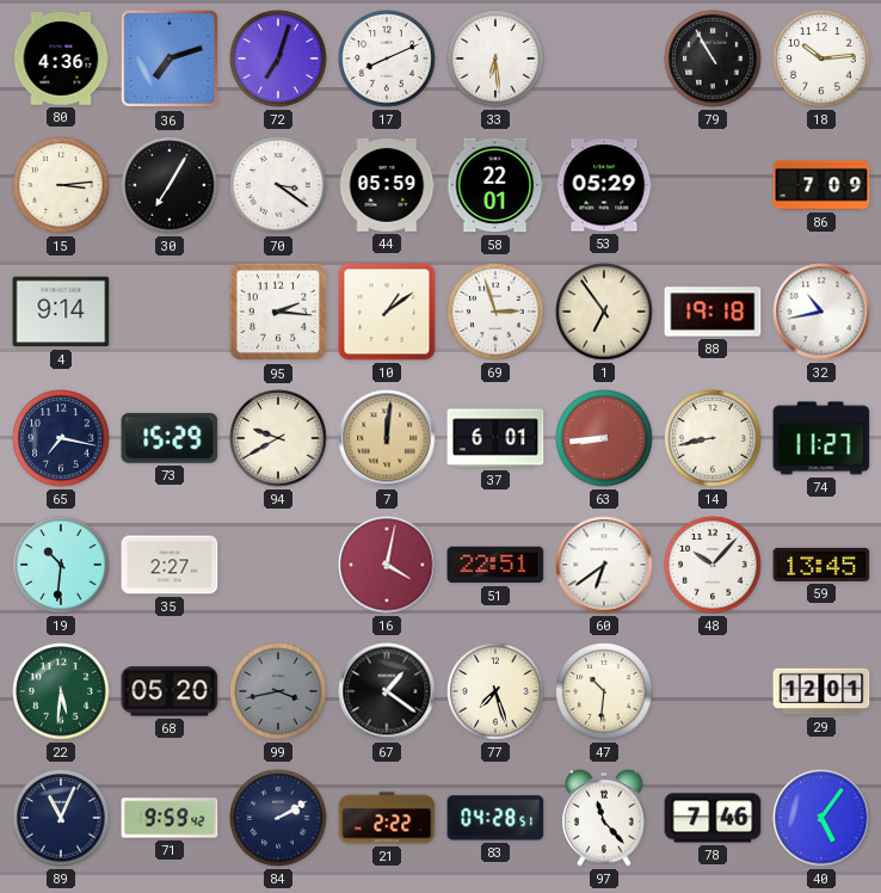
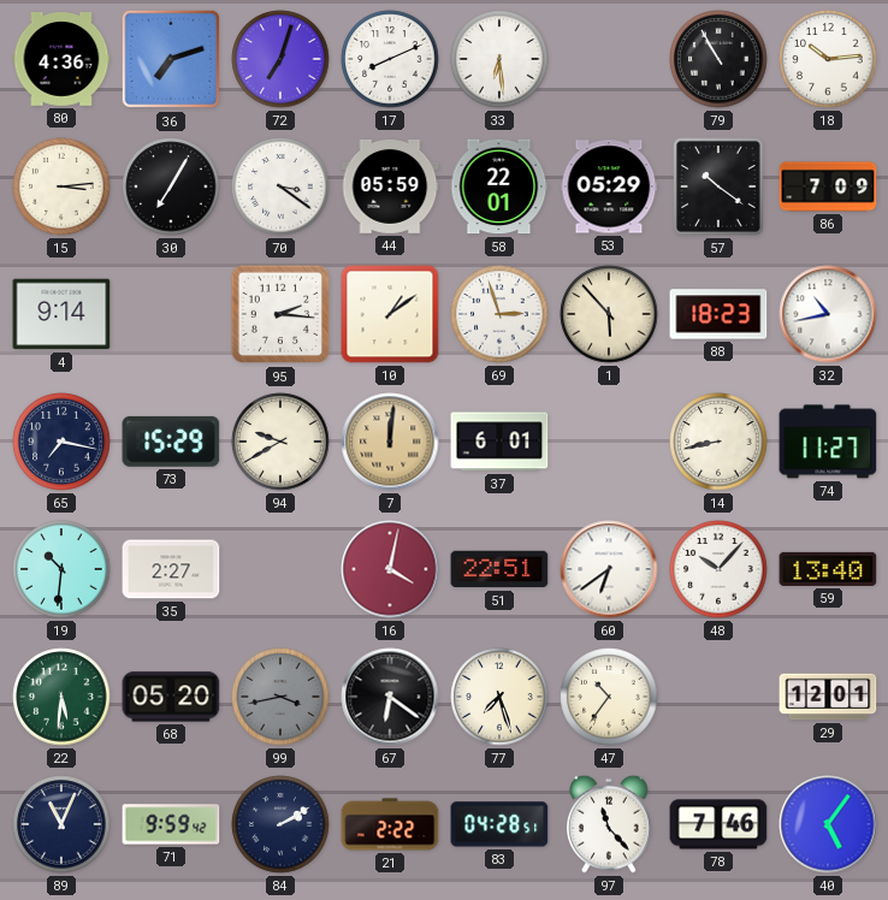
57: none -> 10:21 (718, 186)
1: 6:54 -> 5:53 (609, 314)
88: 19:18 -> 18:23 (718, 314)
63: 8:44 -> none (604, 438)
59: 13:45 -> 13:40 (828, 569)
67: 1:21 -> 6:21 (390, 697)
47: 10:31 -> 10:36 (609, 697)
